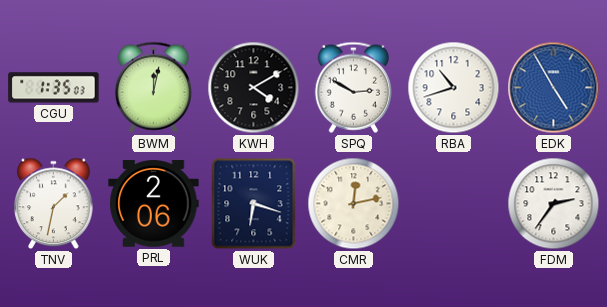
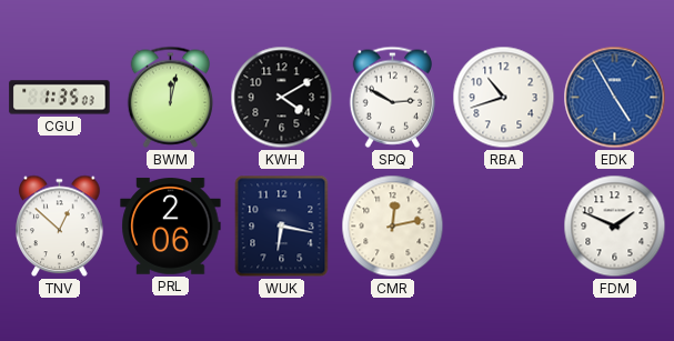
TNV: 1:32 -> 12:52 (60, 227)
WUK: 6:18 -> 6:17 (282, 227)
FDM: 2:36 -> 1:49 (615, 227)
